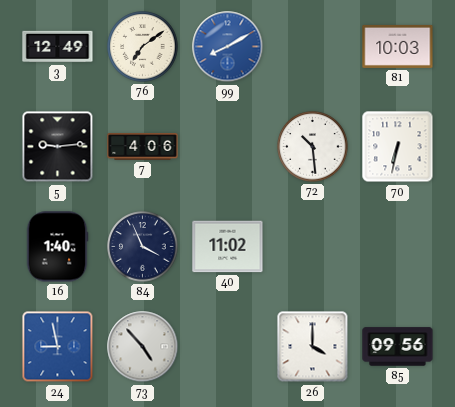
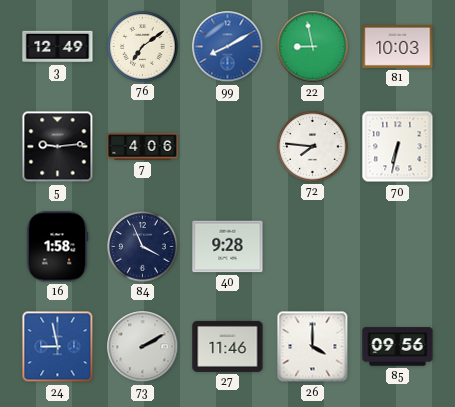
22: none -> 8:58 (313, 47)
72: 10:29 -> 7:46 (313, 147)
16: 1:40 -> 1:58 (57, 247)
40: 11:02 -> 9:28 (228, 247)
73: 4:53 -> 2:10 (143, 347)
27: none -> 11:46 (228, 346)
